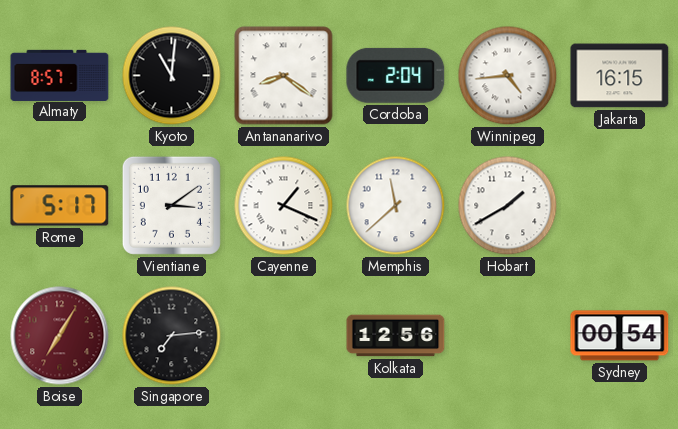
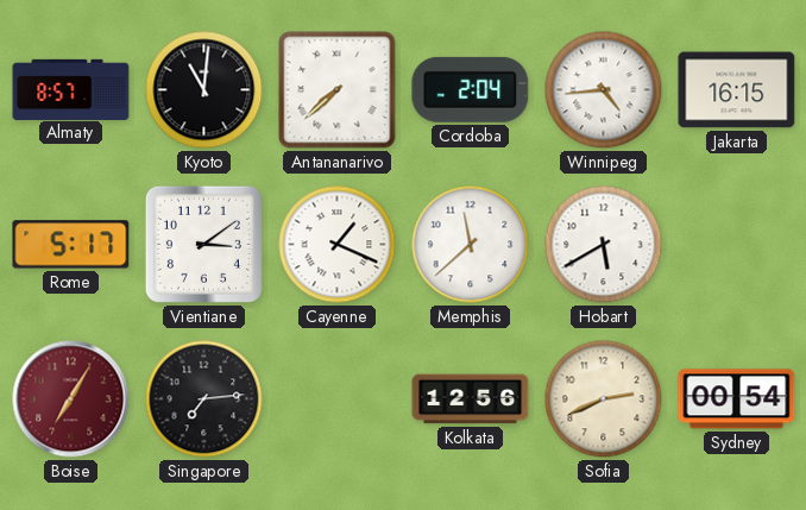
Antananarivo: 8:21 -> 7:38 (338, 90)
Hobart: 1:40 -> 5:40 (604, 245)
Sofia: none -> 2:41 (604, 399)
